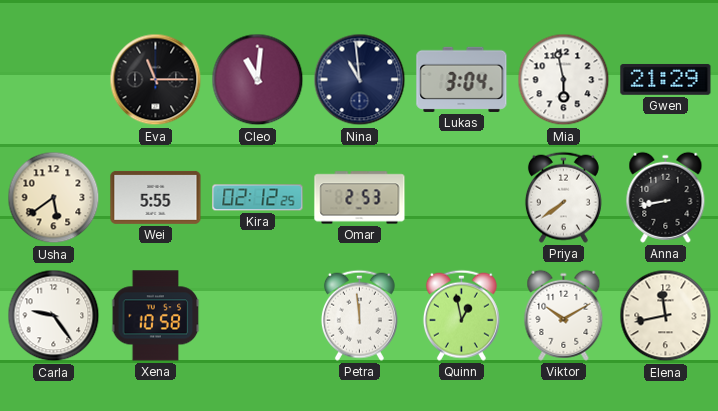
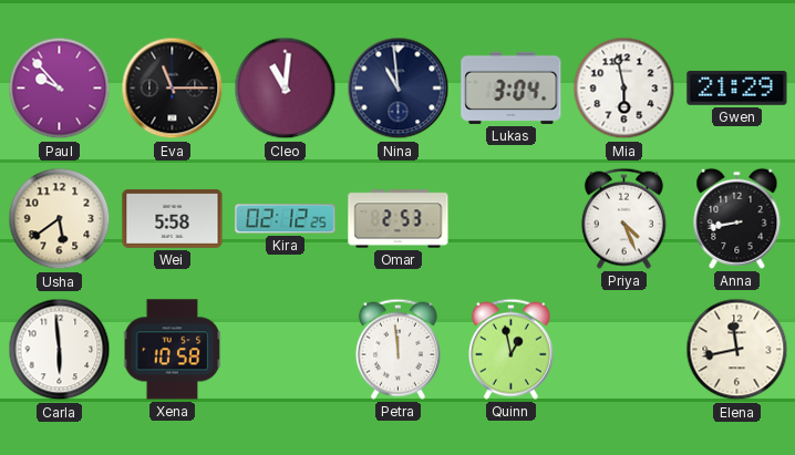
Paul: none -> 9:53 (60, 89)
Wei: 5:55 -> 5:58 (173, 218)
Priya: 7:39 -> 4:26 (623, 218)
Carla: 9:24 -> 5:59 (60, 350)
Viktor: 10:10 -> none (564, 315)
